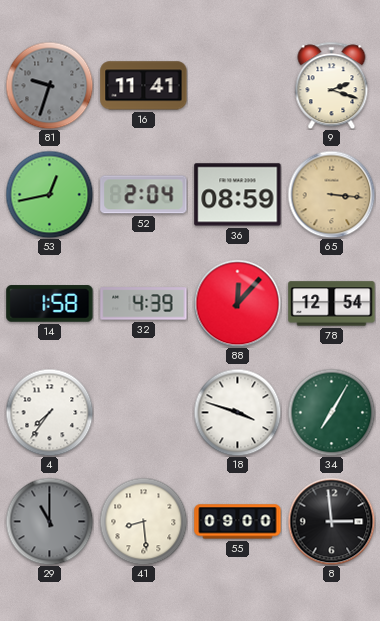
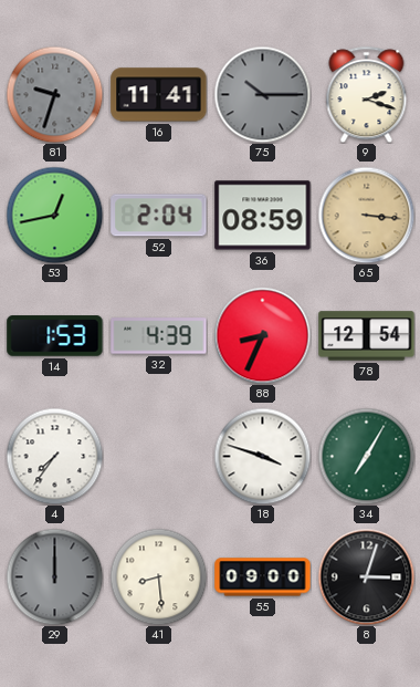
75: none -> 10:15 (262, 94)
14: 1:58 -> 1:53 (55, 336)
88: 12:07 -> 8:34 (262, 335)
29: 11:00 -> 12:00 (54, 576)
8: 2:59 -> 3:03 (366, 576)
